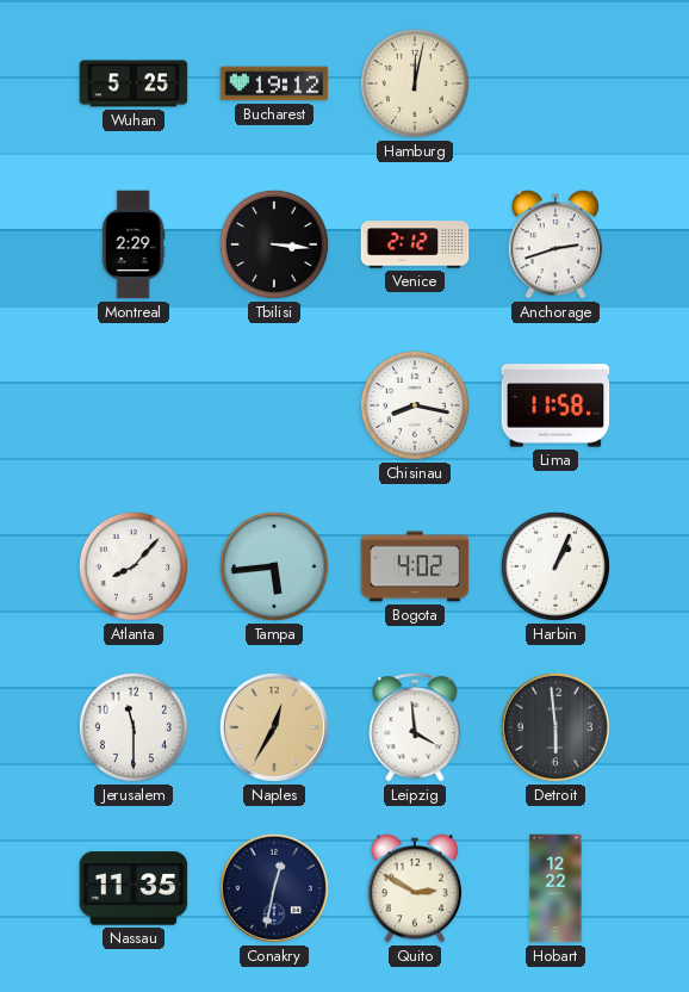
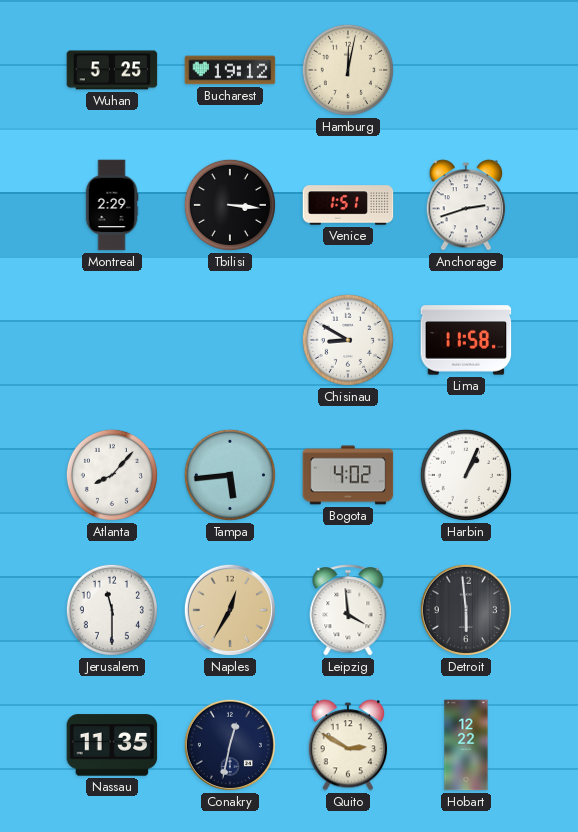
Venice: 2:12 -> 1:51 (348, 205)
Chisinau: 8:17 -> 8:50 (348, 340)
